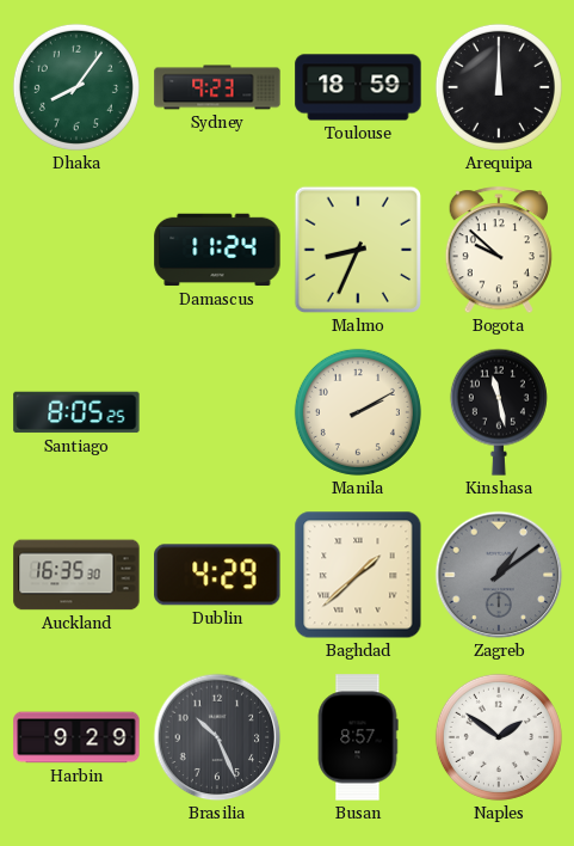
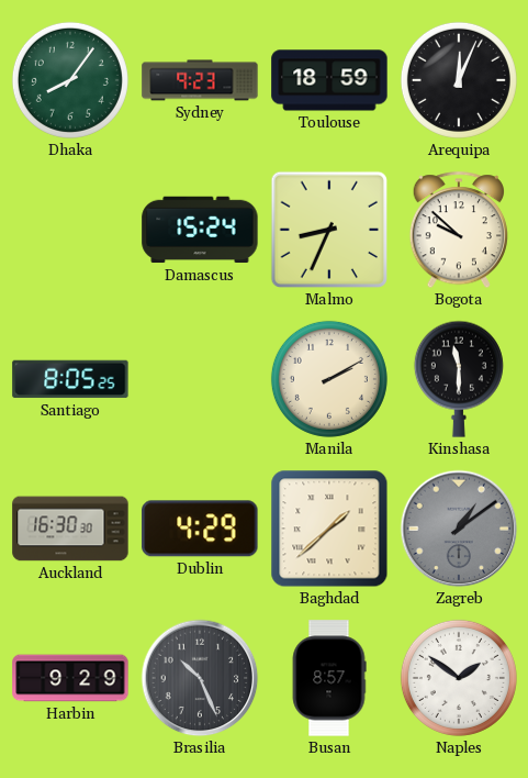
Arequipa: 12:00 -> 12:04 (459, 80)
Damascus: 11:24 -> 15:24 (200, 230)
Kinshasa: 11:28 -> 11:30 (459, 379)
Auckland: 16:35 -> 16:30 (70, 529)
